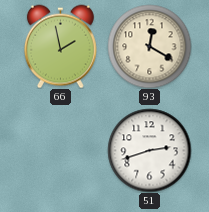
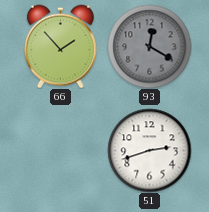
66: 1:58 -> 1:53 (60, 46)
93 dial: cream -> grey (149, 46)
